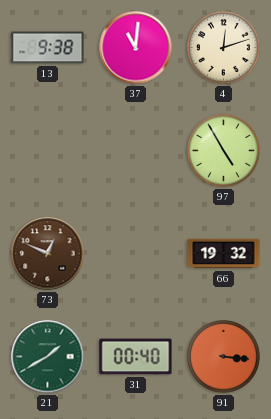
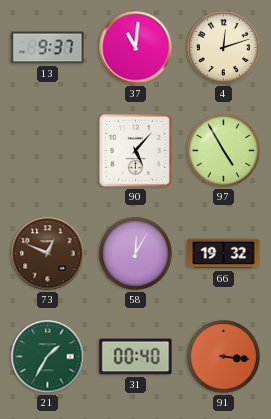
13: 9:38 -> 9:37 (48, 48)
90: none -> 5:07 (135, 150)
58: none -> 12:05 (136, 254)
21: 1:40 -> 1:35 (48, 357)
